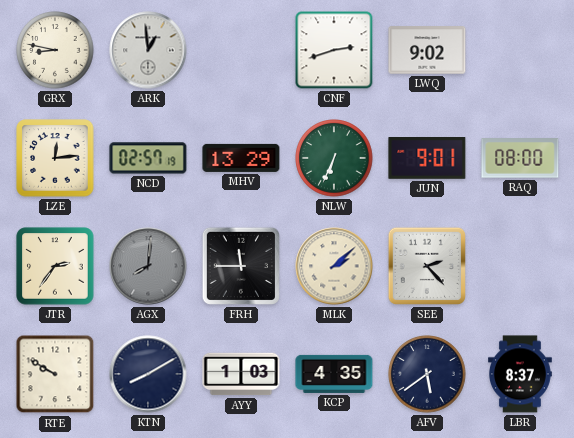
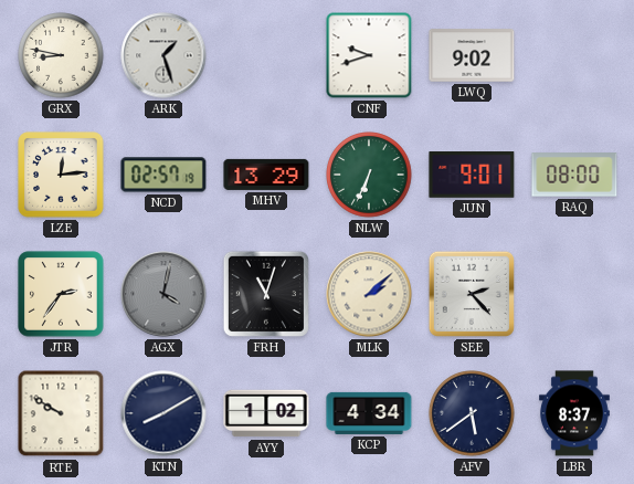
ARK: 12:59 -> 1:27 (163, 55)
CNF: 2:42 -> 9:42 (369, 55)
AGX: 8:01 -> 4:02 (163, 294)
FRH: 11:45 -> 11:03 (266, 294)
AYY: 1:03 -> 1:02 (266, 413)
KCP: 4:35 -> 4:34 (369, 413)
